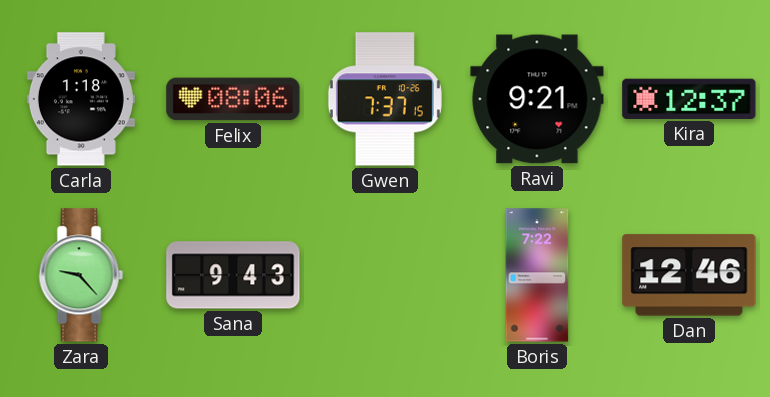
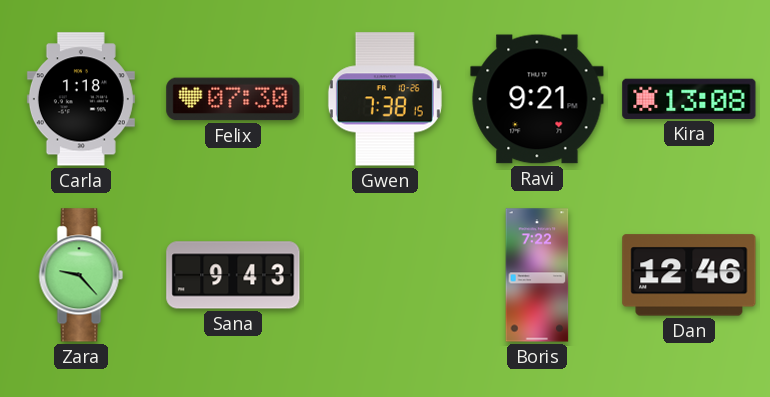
Felix: 08:06 -> 07:30 (233, 99)
Gwen: 7:37 -> 7:38 (385, 99)
Kira: 12:37 -> 13:08 (689, 99)
